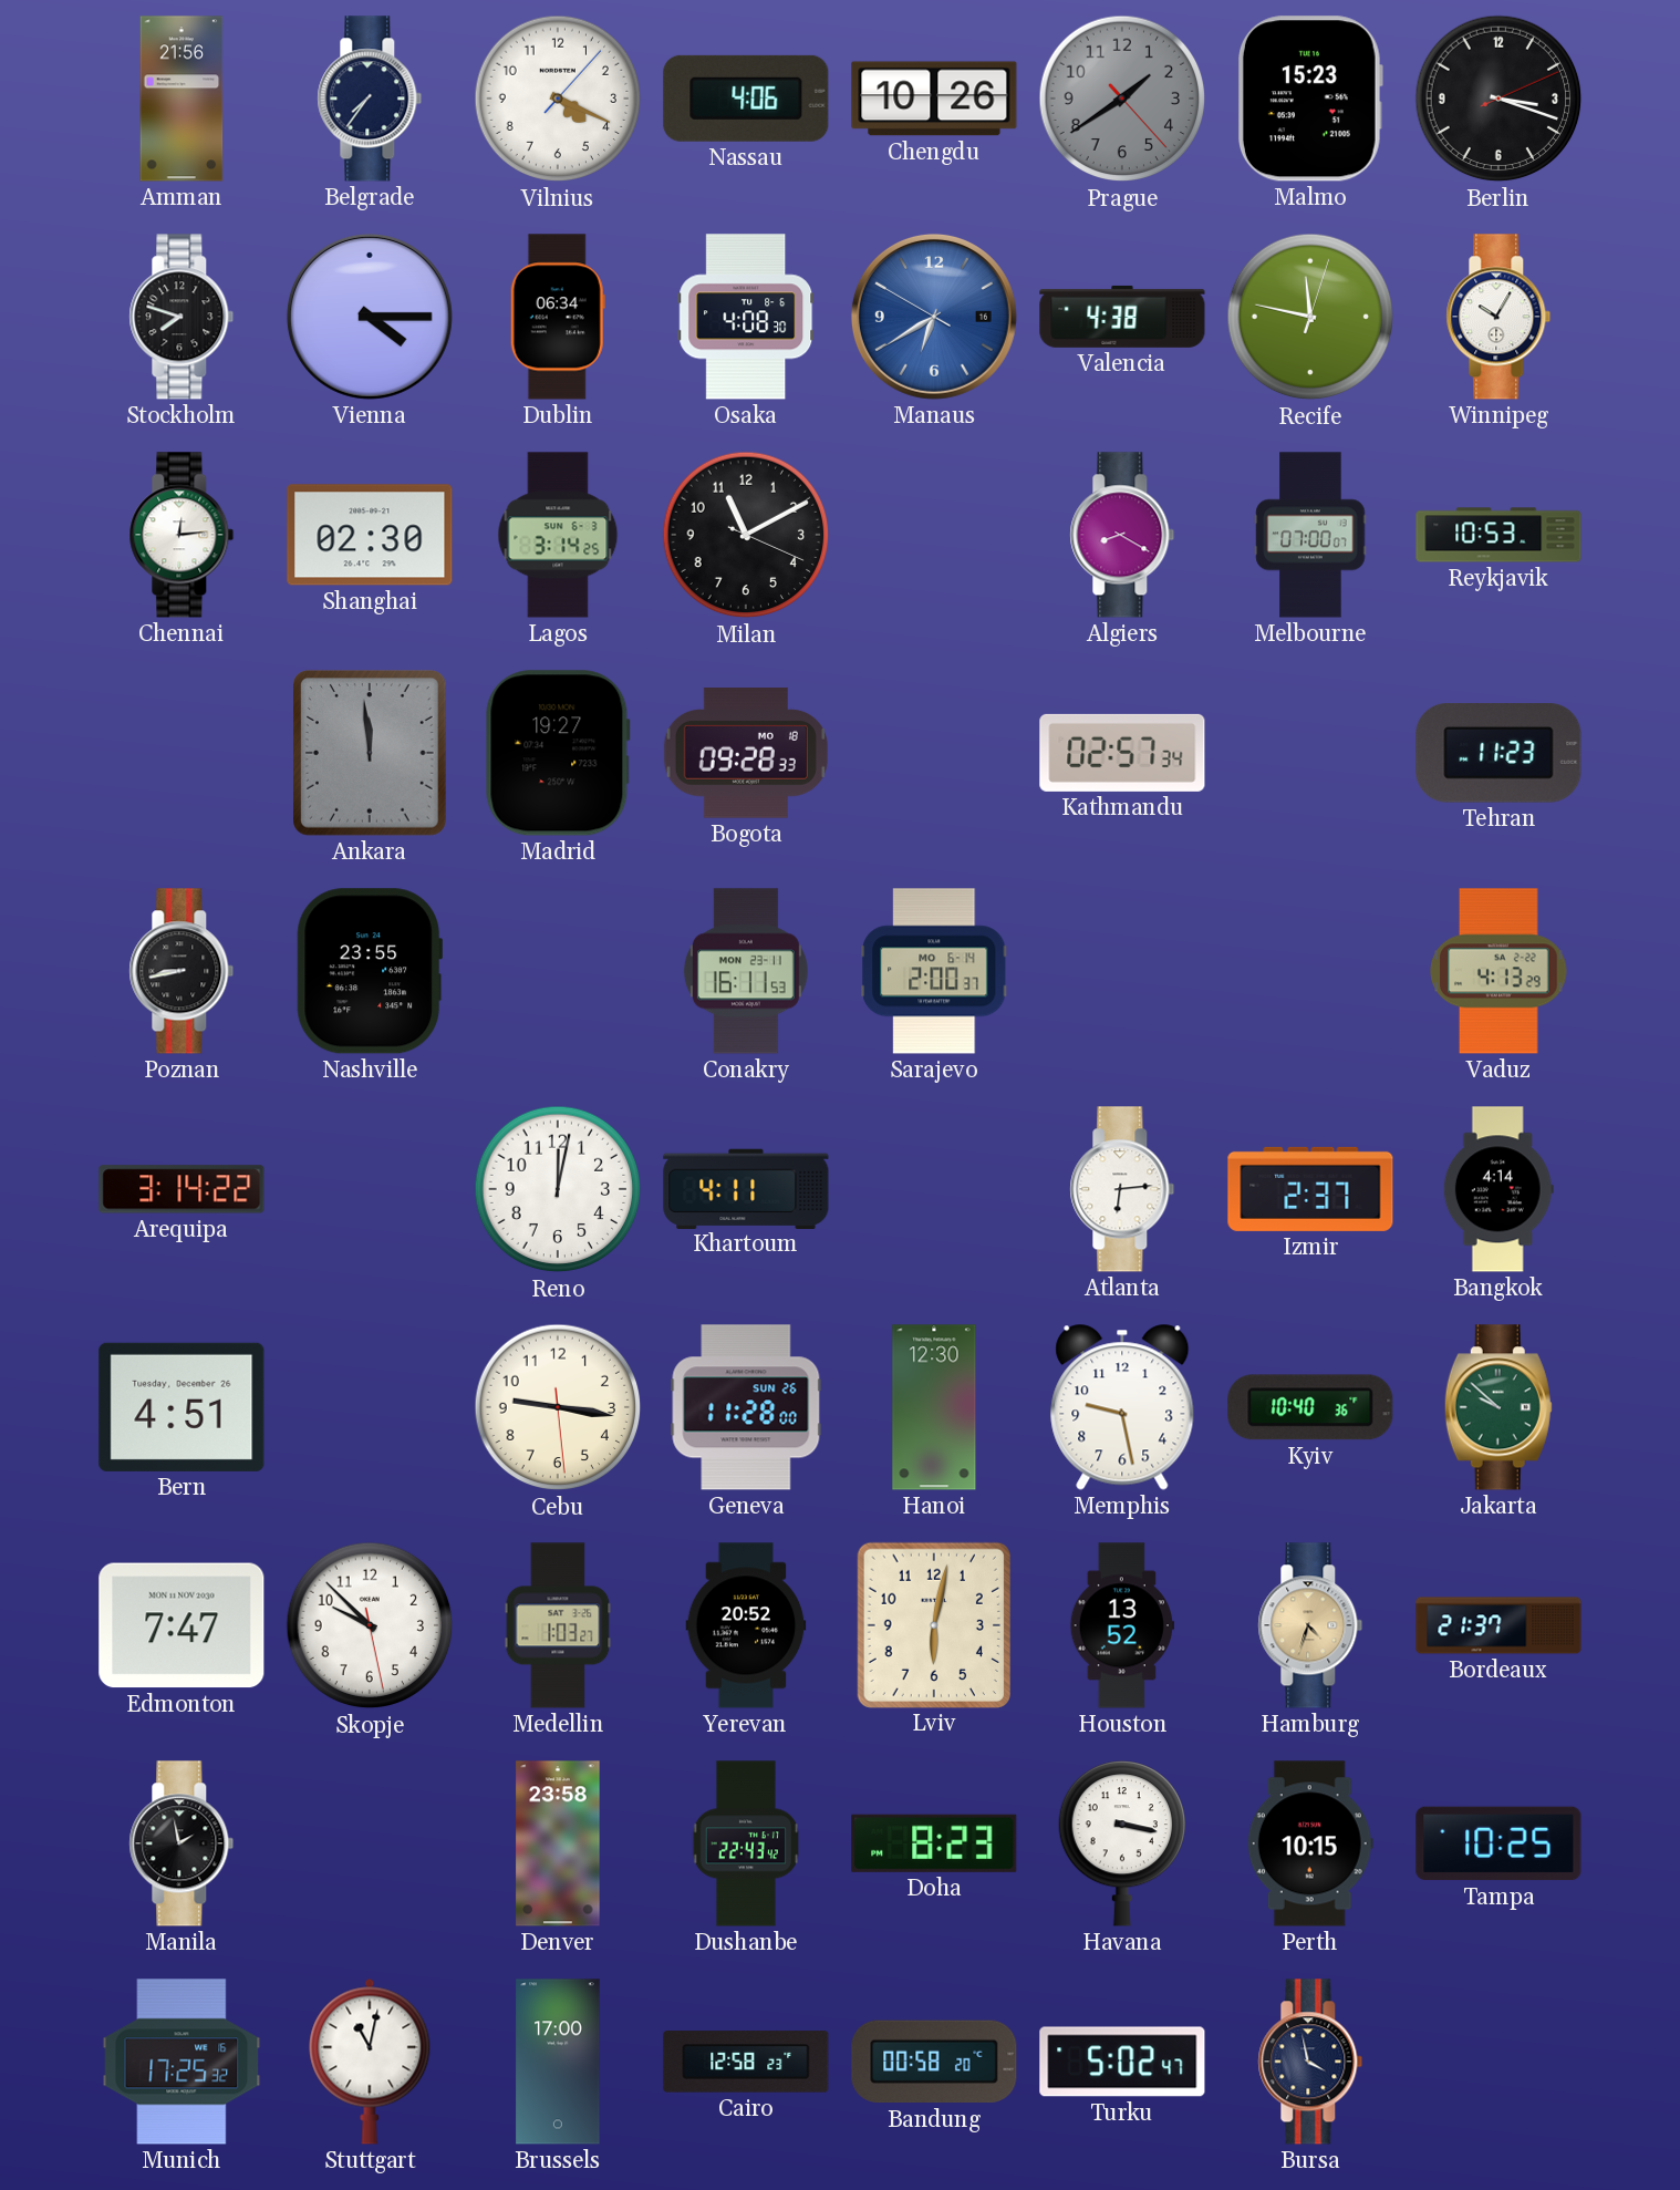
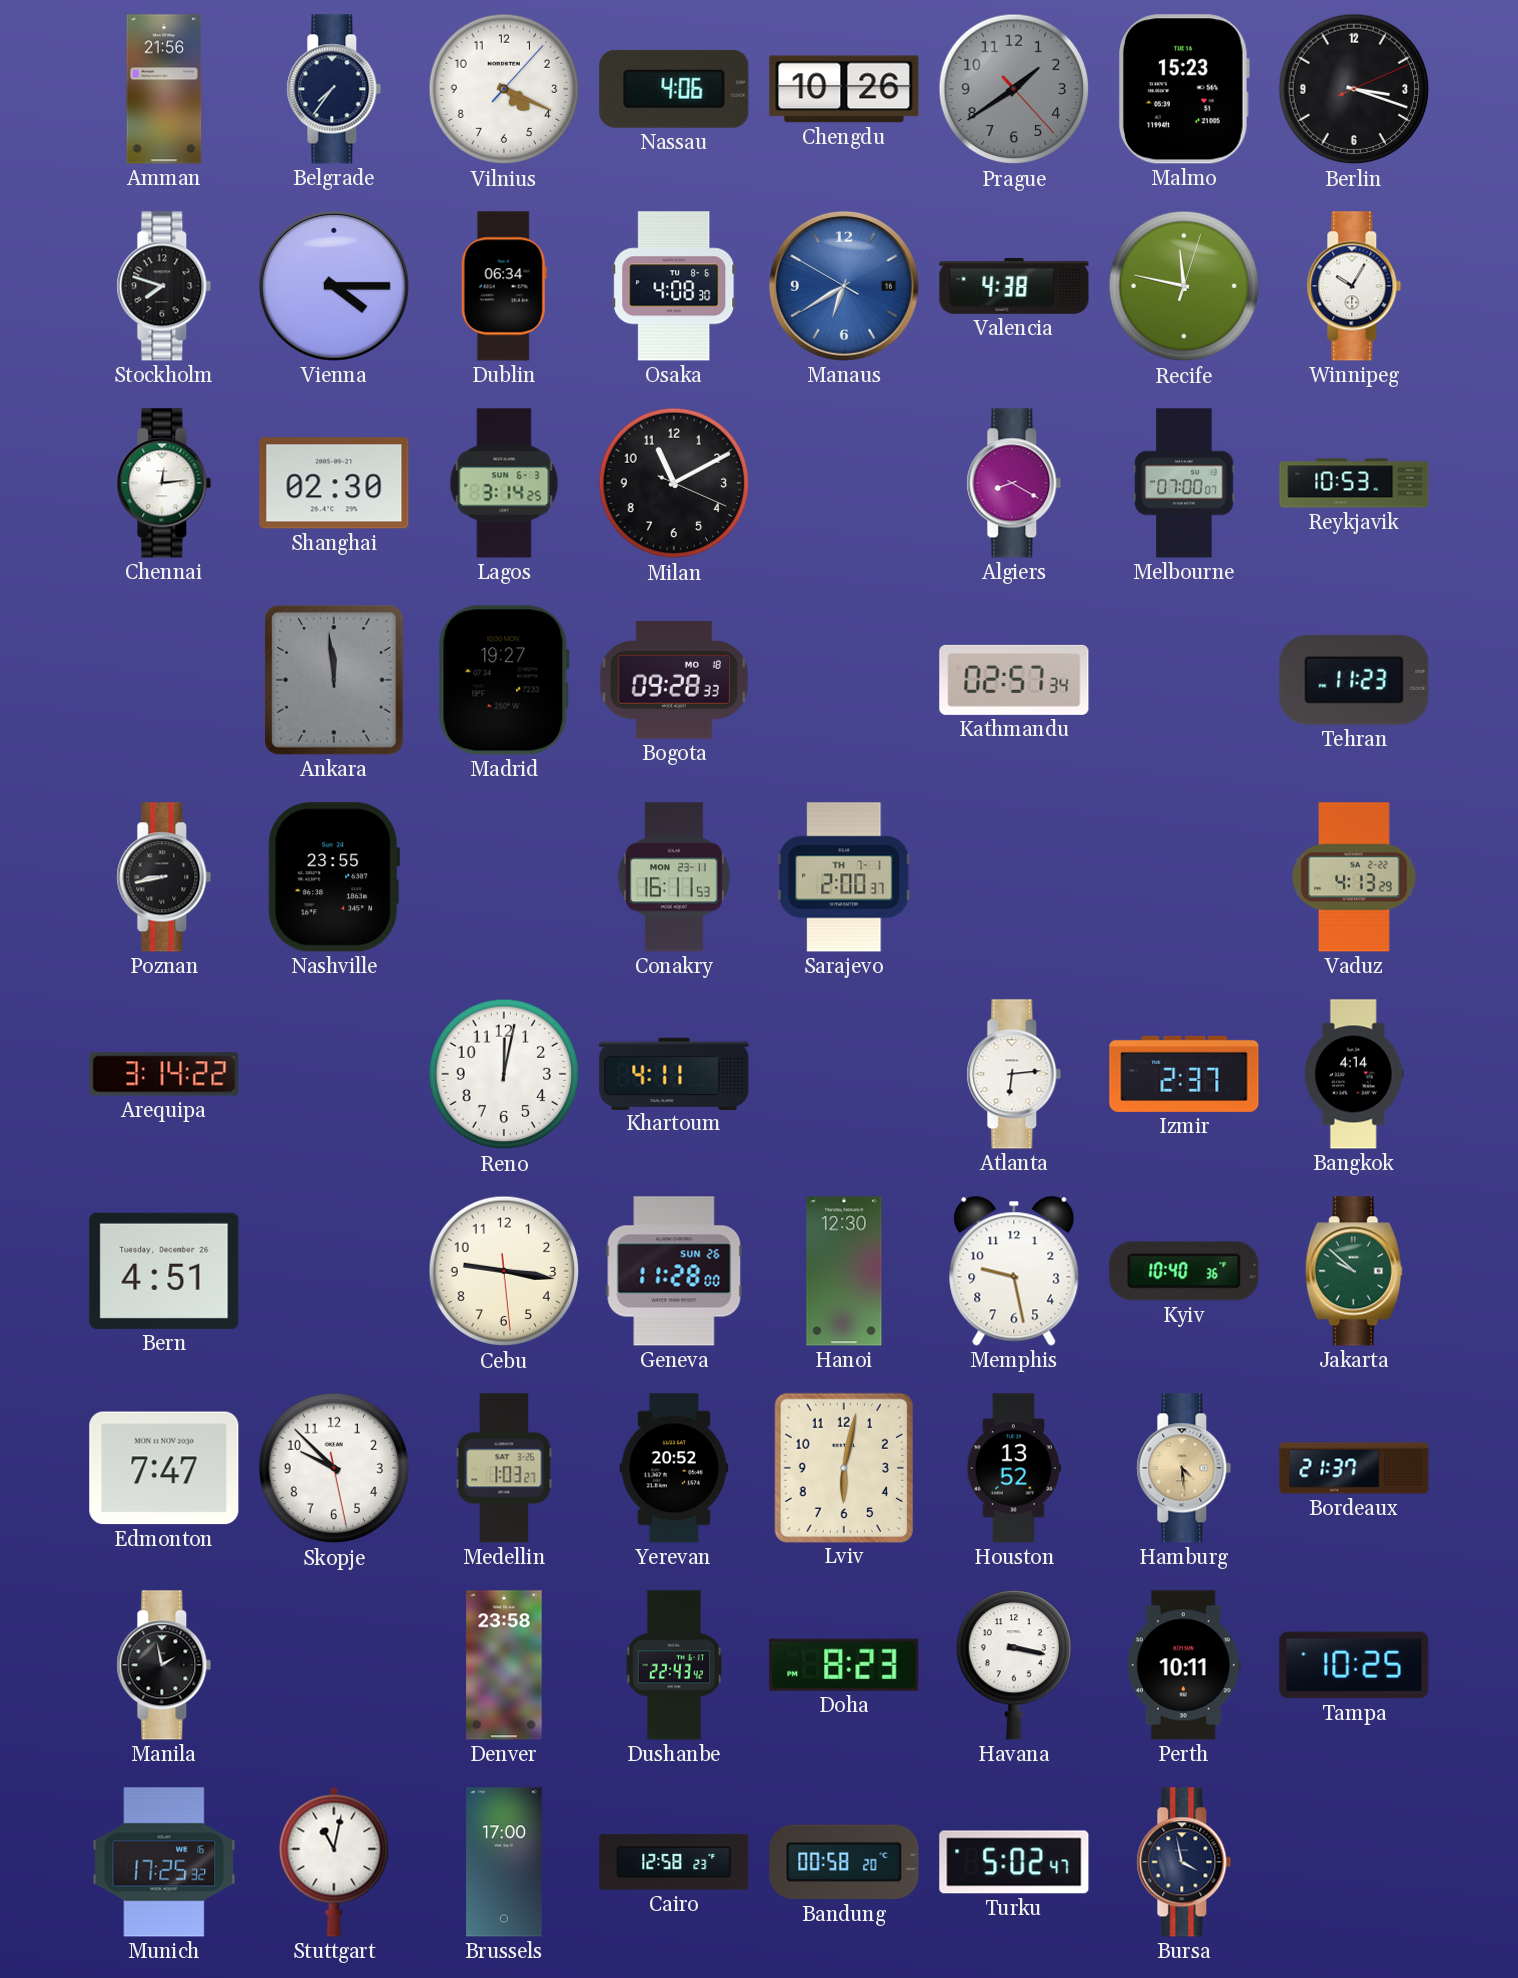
Sarajevo date: MO 6-14 -> TH 7-1 (845, 877)
Hamburg: 4:33 -> 4:29 (1184, 1468)
Perth: 10:15 -> 10:11 (1184, 1665)
